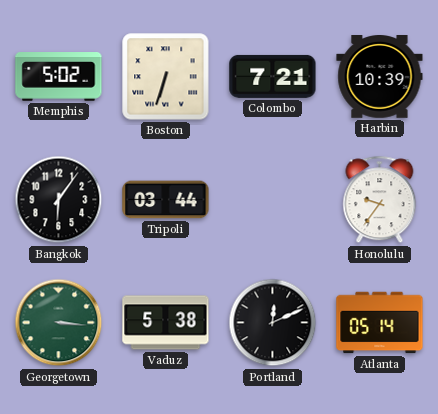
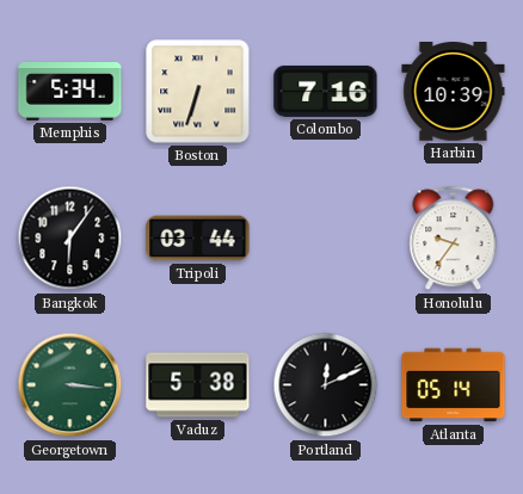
Memphis: 5:02 -> 5:34 (70, 92)
Colombo: 7:21 -> 7:16 (326, 91)
